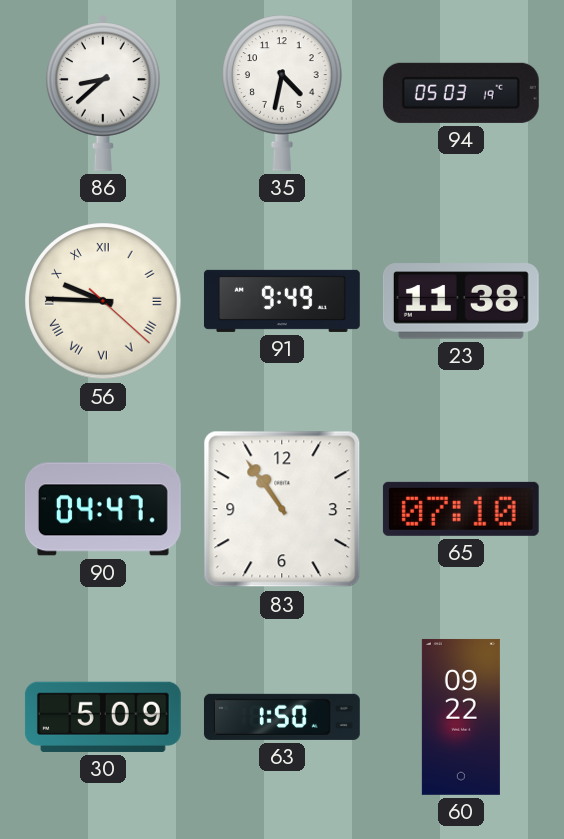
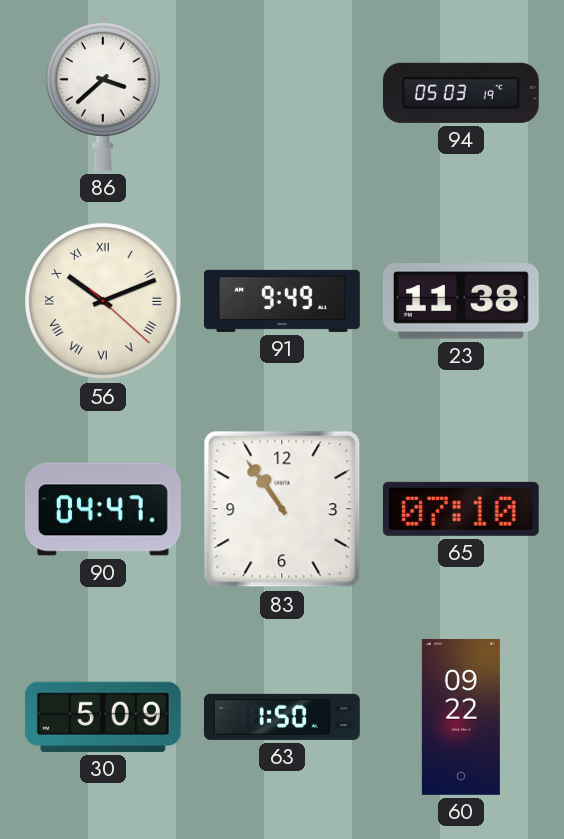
86: 8:38 -> 3:38 (103, 93)
35: 4:32 -> none (282, 93)
56: 9:45 -> 10:11 (103, 301)
